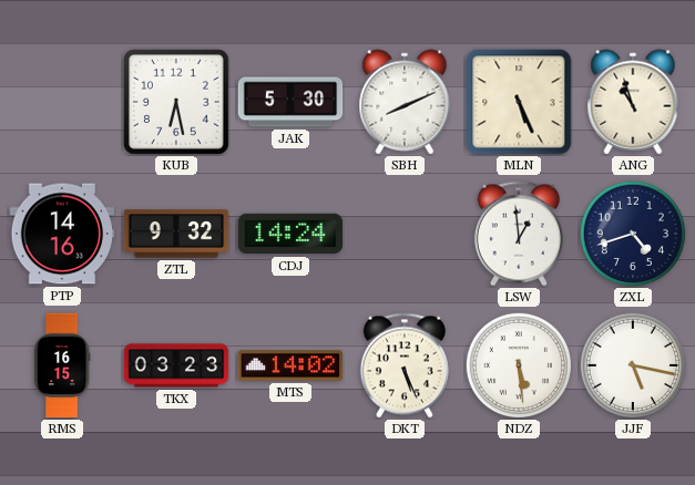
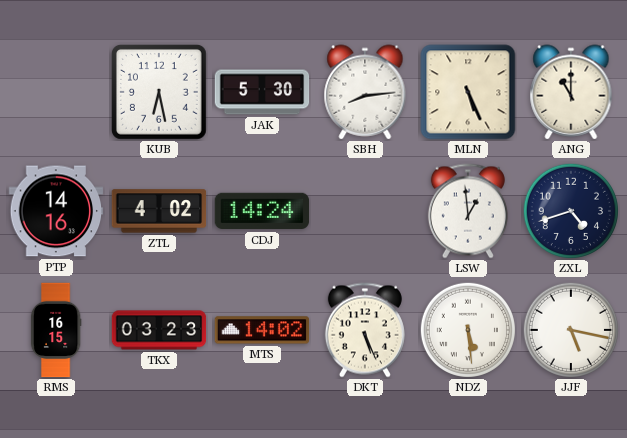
SBH: 8:11 -> 8:14 (365, 92)
ANG: 10:57 -> 11:00 (571, 92)
ZTL: 9:32 -> 4:02 (159, 211)
